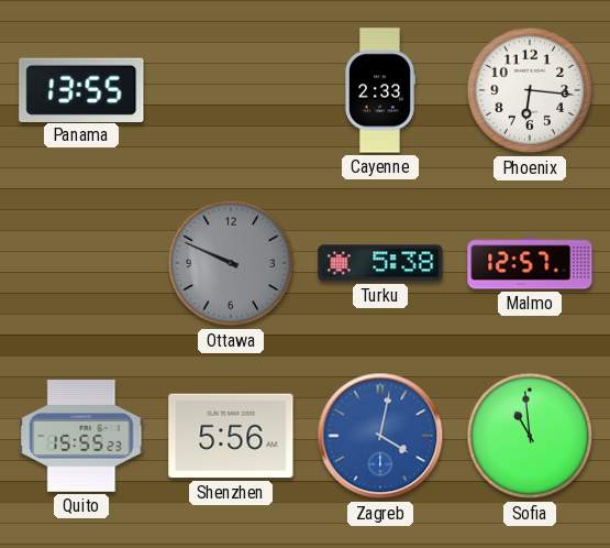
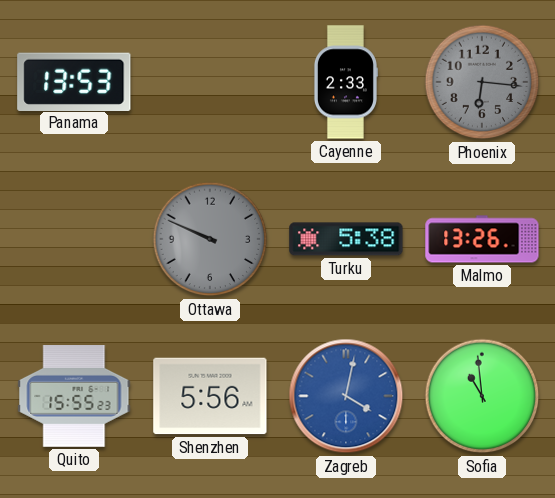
Panama: 13:55 -> 13:53 (74, 81)
Phoenix dial: white -> grey (482, 82)
Malmo: 12:57 -> 13:26 (482, 239)
